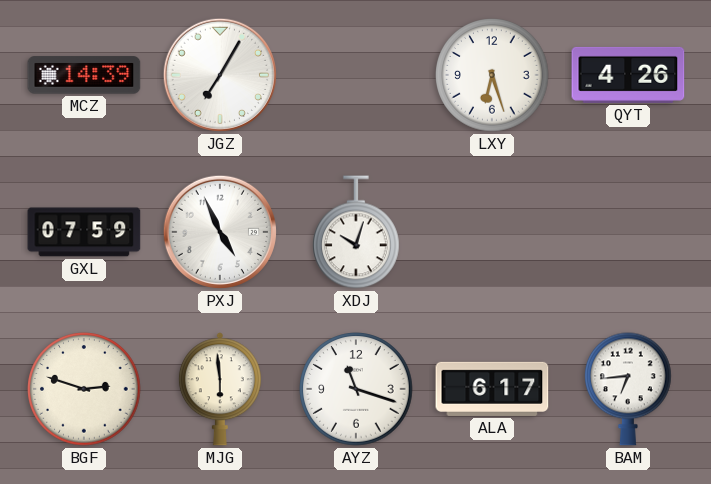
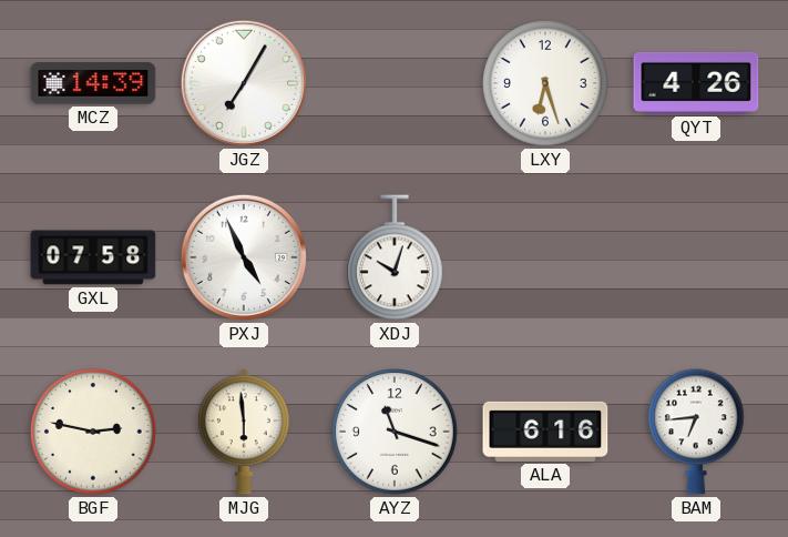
GXL: 07:59 -> 07:58 (93, 257)
BGF: 2:48 -> 2:47 (93, 432)
ALA: 6:17 -> 6:16 (545, 432)
